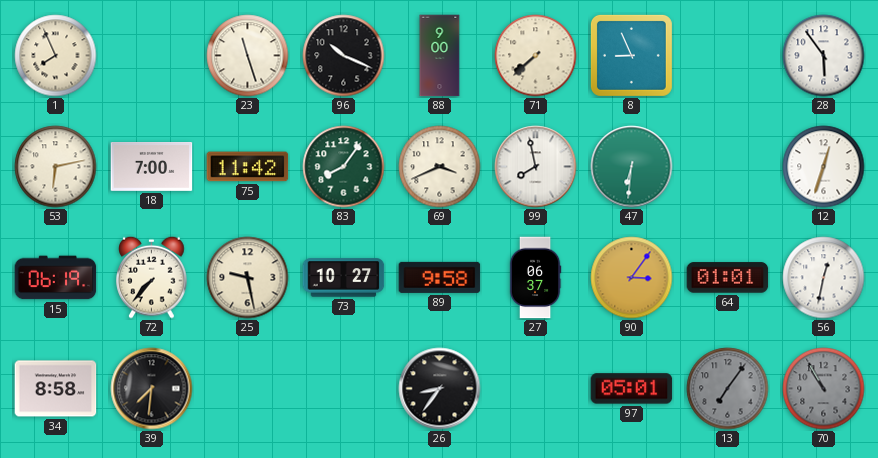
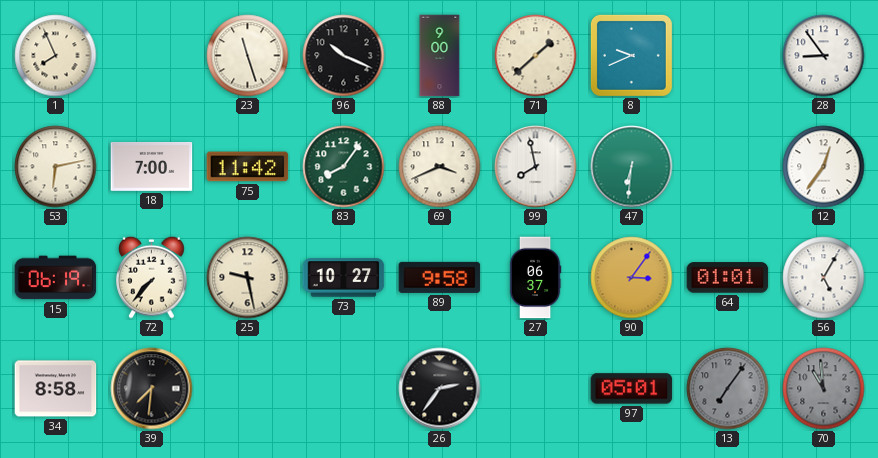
71: 7:38 -> 1:38 (536, 56)
8: 8:56 -> 9:41 (631, 55)
28: 5:54 -> 8:54 (824, 56)
12: 12:33 -> 12:36 (824, 167)
56: 12:32 -> 5:05 (824, 278)
26: 8:36 -> 2:36 (440, 389)
70: 10:55 -> 10:59 (824, 389)
